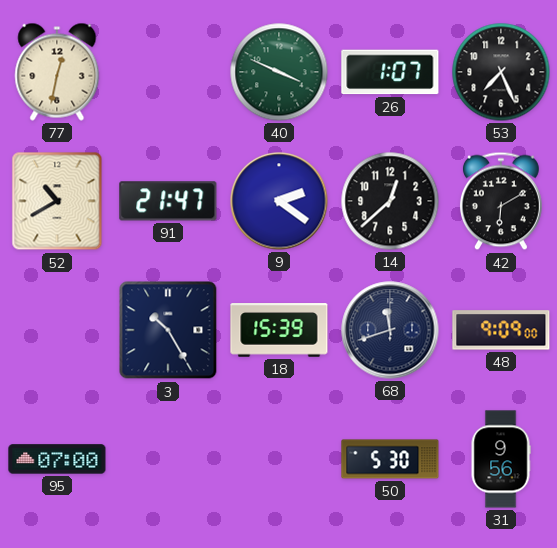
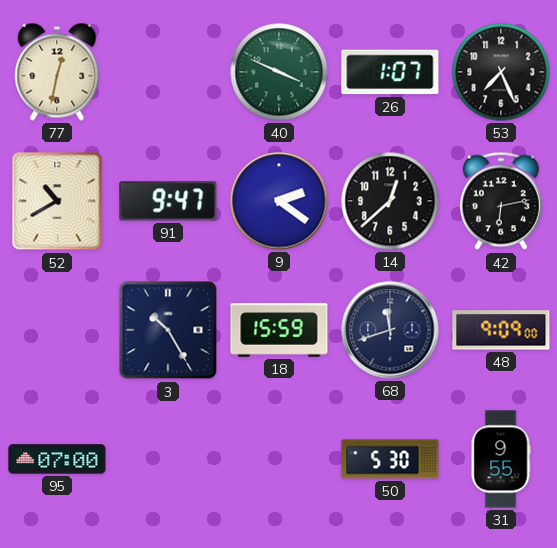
91: 21:47 -> 9:47 (168, 201)
42: 6:10 -> 6:13 (501, 201)
18: 15:39 -> 15:59 (279, 330)
31: 9:56 -> 9:55 (501, 459)
